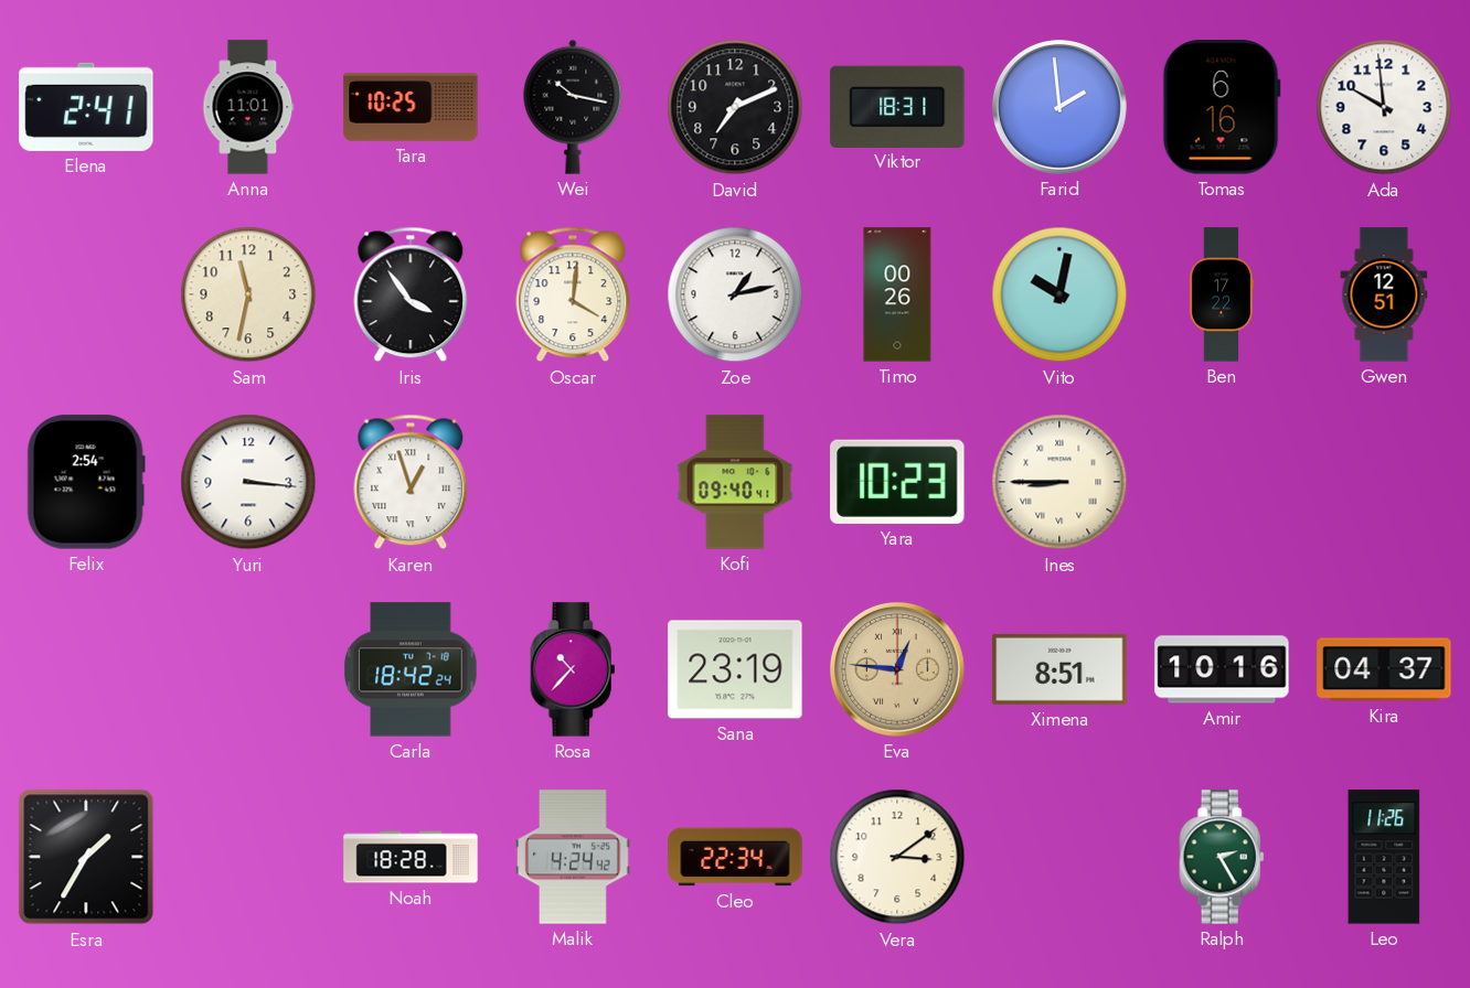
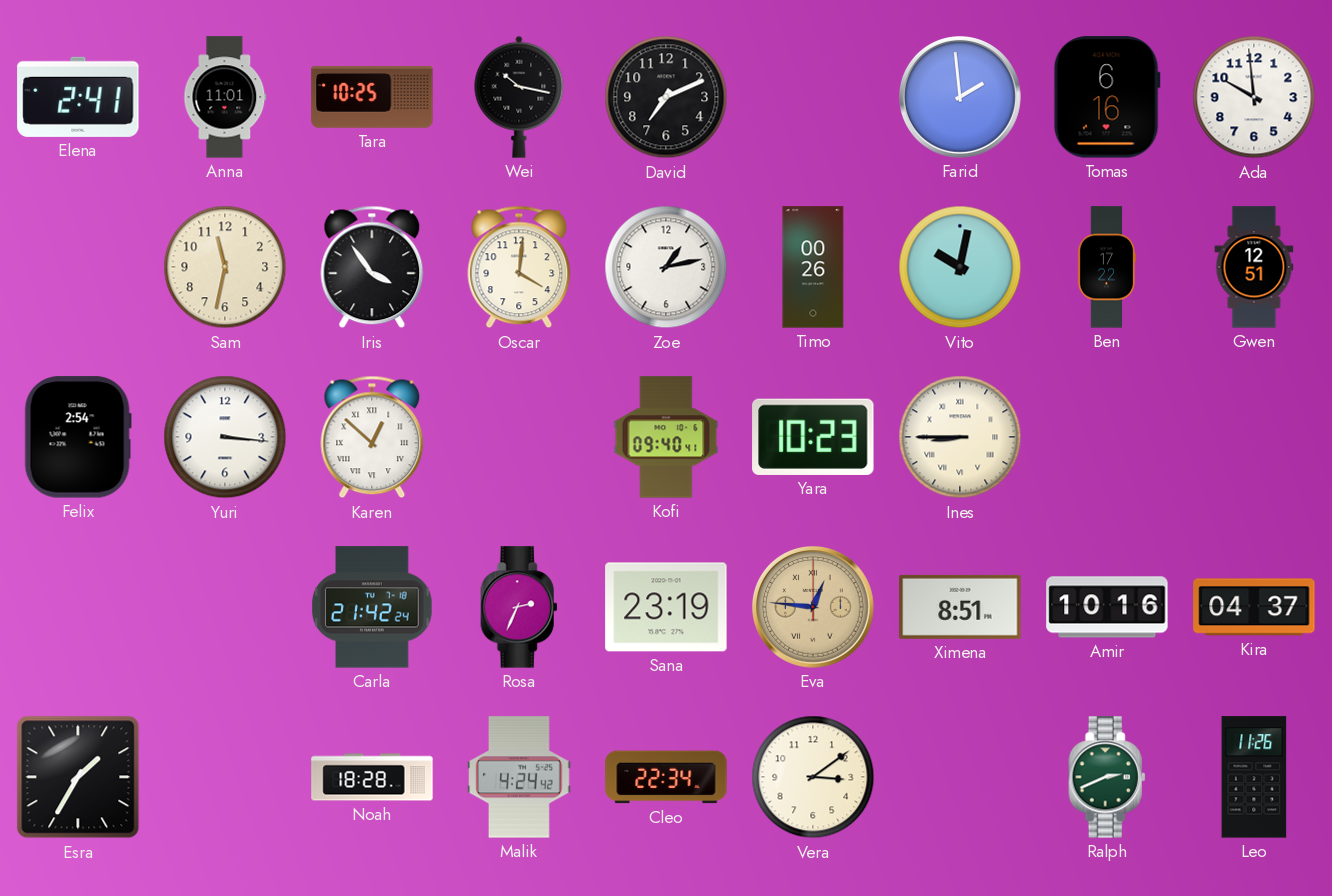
Viktor: 18:31 -> none (897, 106)
Karen: 12:57 -> 12:52 (372, 437)
Carla: 18:42 -> 21:42 (372, 607)
Rosa: 10:37 -> 2:34 (519, 607)
Ralph: 2:25 -> 2:41 (1107, 777)
